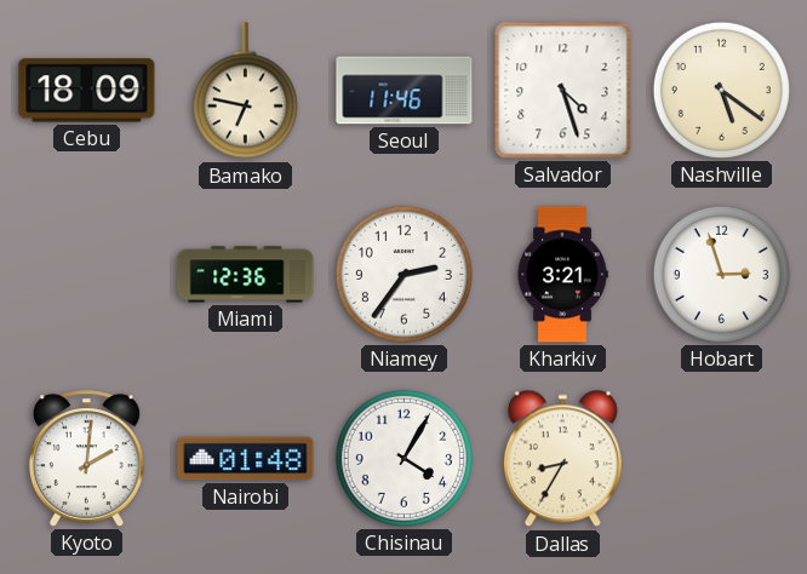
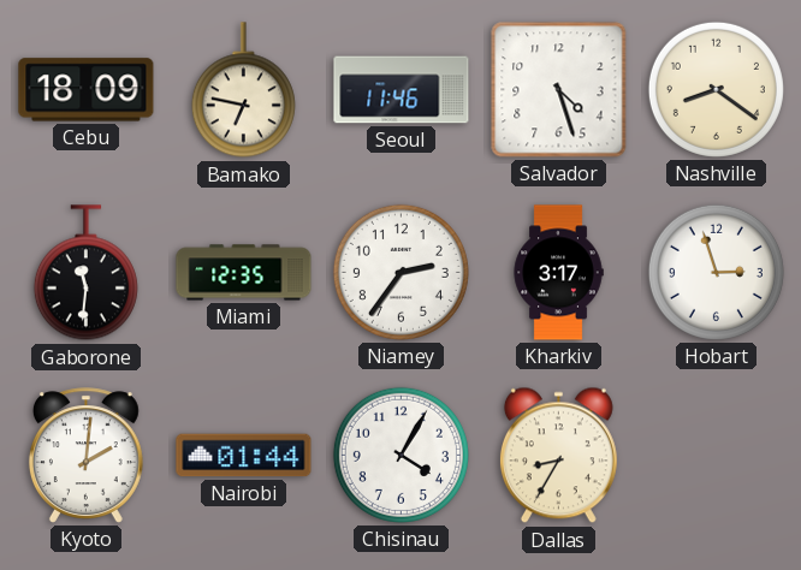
Nashville: 5:21 -> 8:21 (716, 89)
Gaborone: none -> 11:31 (85, 273)
Miami: 12:36 -> 12:35 (244, 273)
Kharkiv: 3:21 -> 3:17 (558, 273)
Nairobi: 01:48 -> 01:44 (244, 456)
